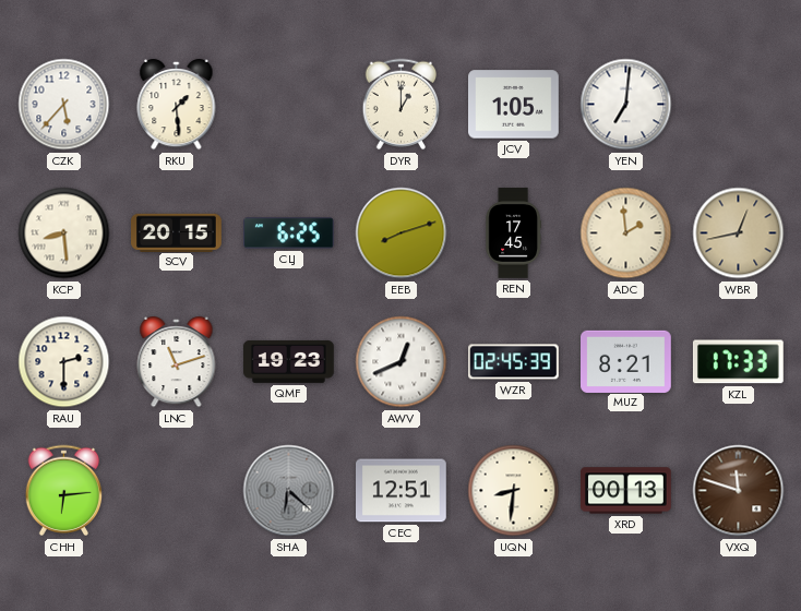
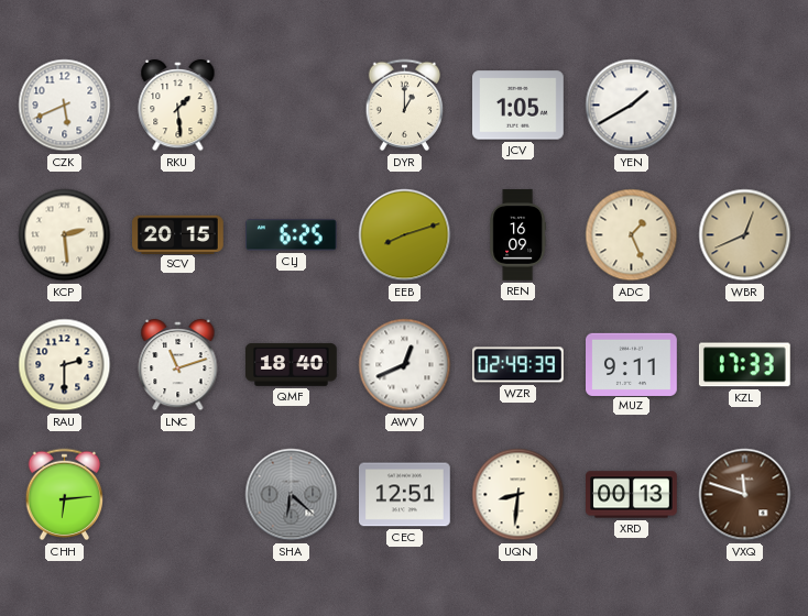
CZK: 5:37 -> 5:41 (65, 106)
YEN: 7:01 -> 1:40 (632, 106)
KCP: 8:29 -> 2:29 (65, 235)
REN: 17:45 -> 16:09 (517, 235)
ADC: 1:59 -> 1:26 (632, 235)
WBR: 12:43 -> 12:41 (745, 235)
QMF: 19:23 -> 18:40 (292, 364)
WZR: 02:45 -> 02:49 (518, 365)
MUZ: 8:21 -> 9:11 (632, 364)
